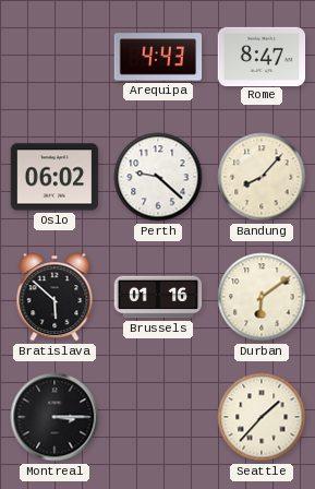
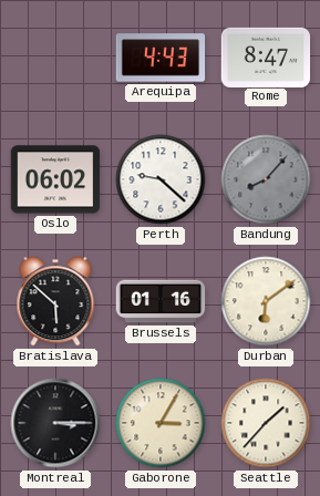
Bandung dial: cream -> grey (266, 179)
Gaborone: none -> 3:05 (161, 423)
